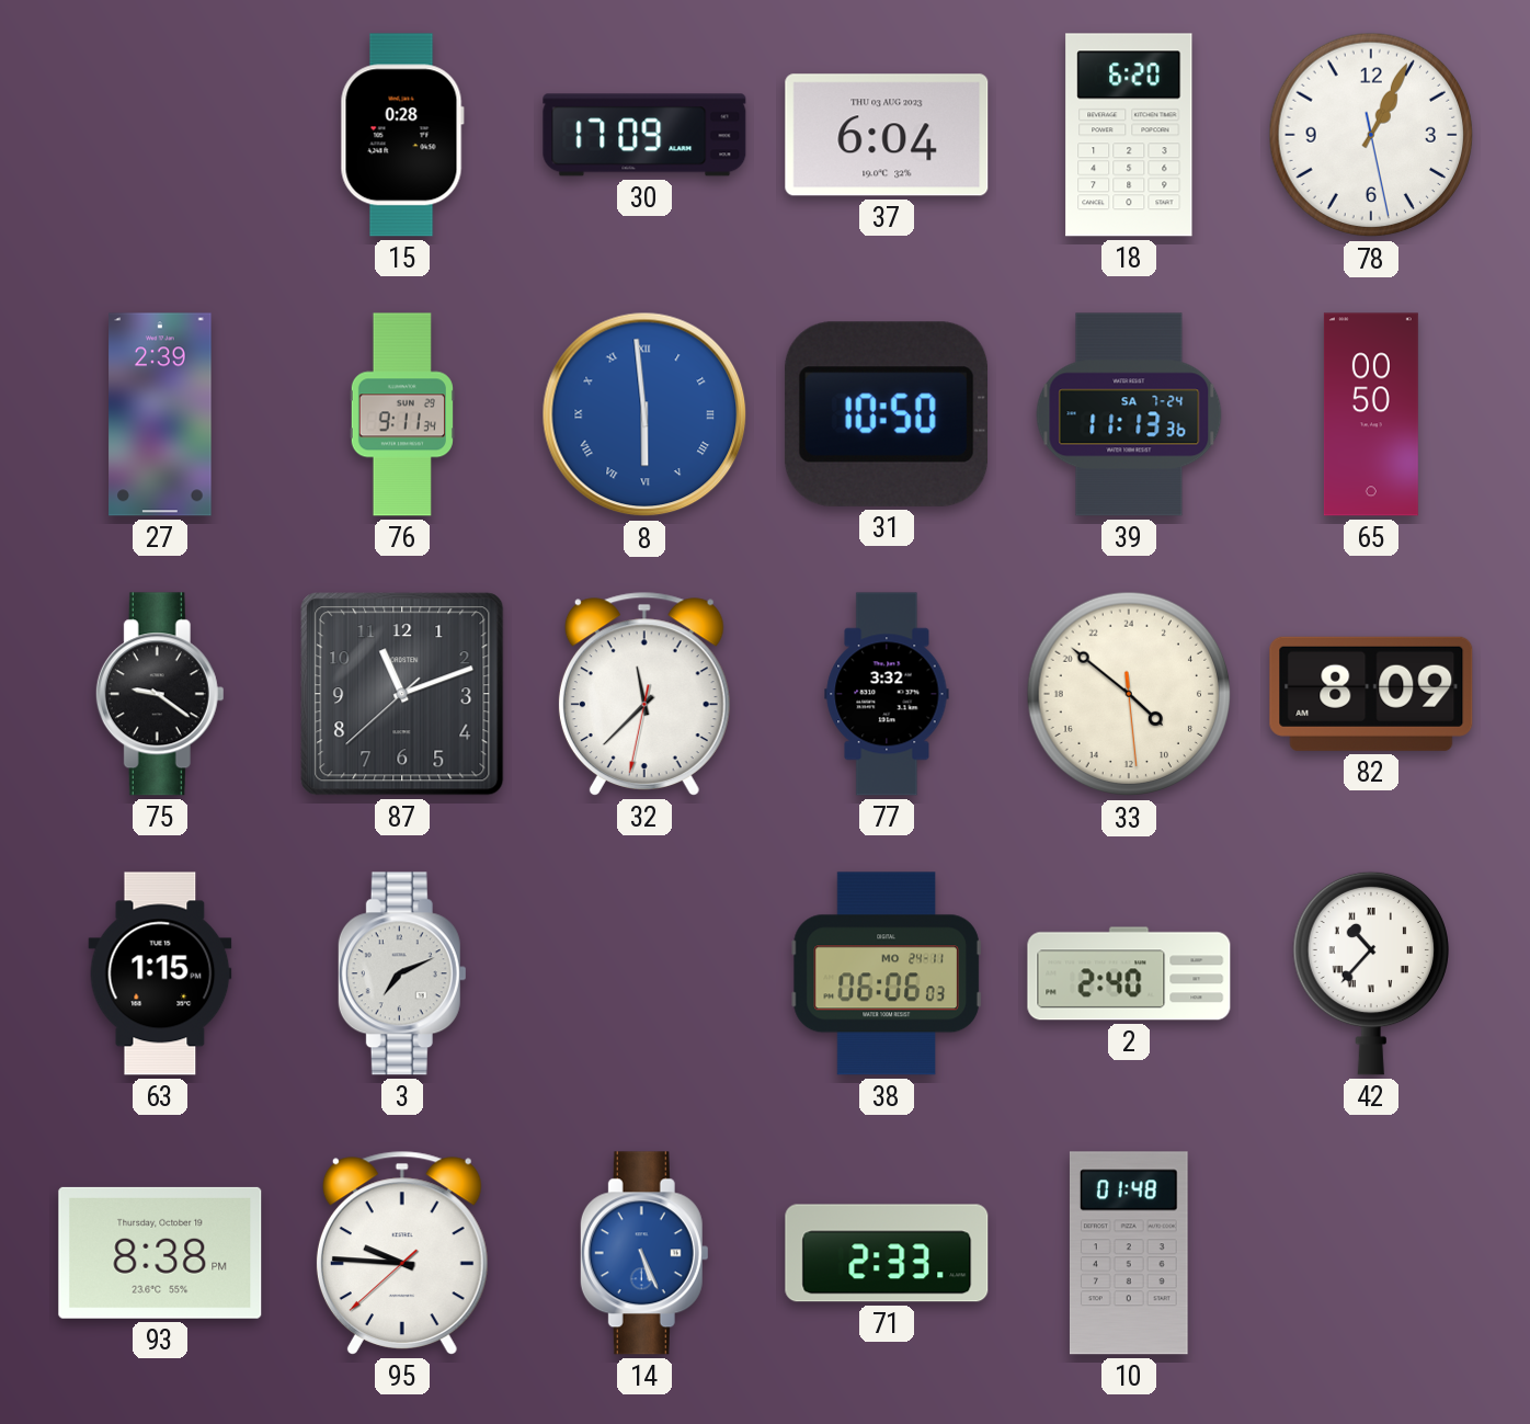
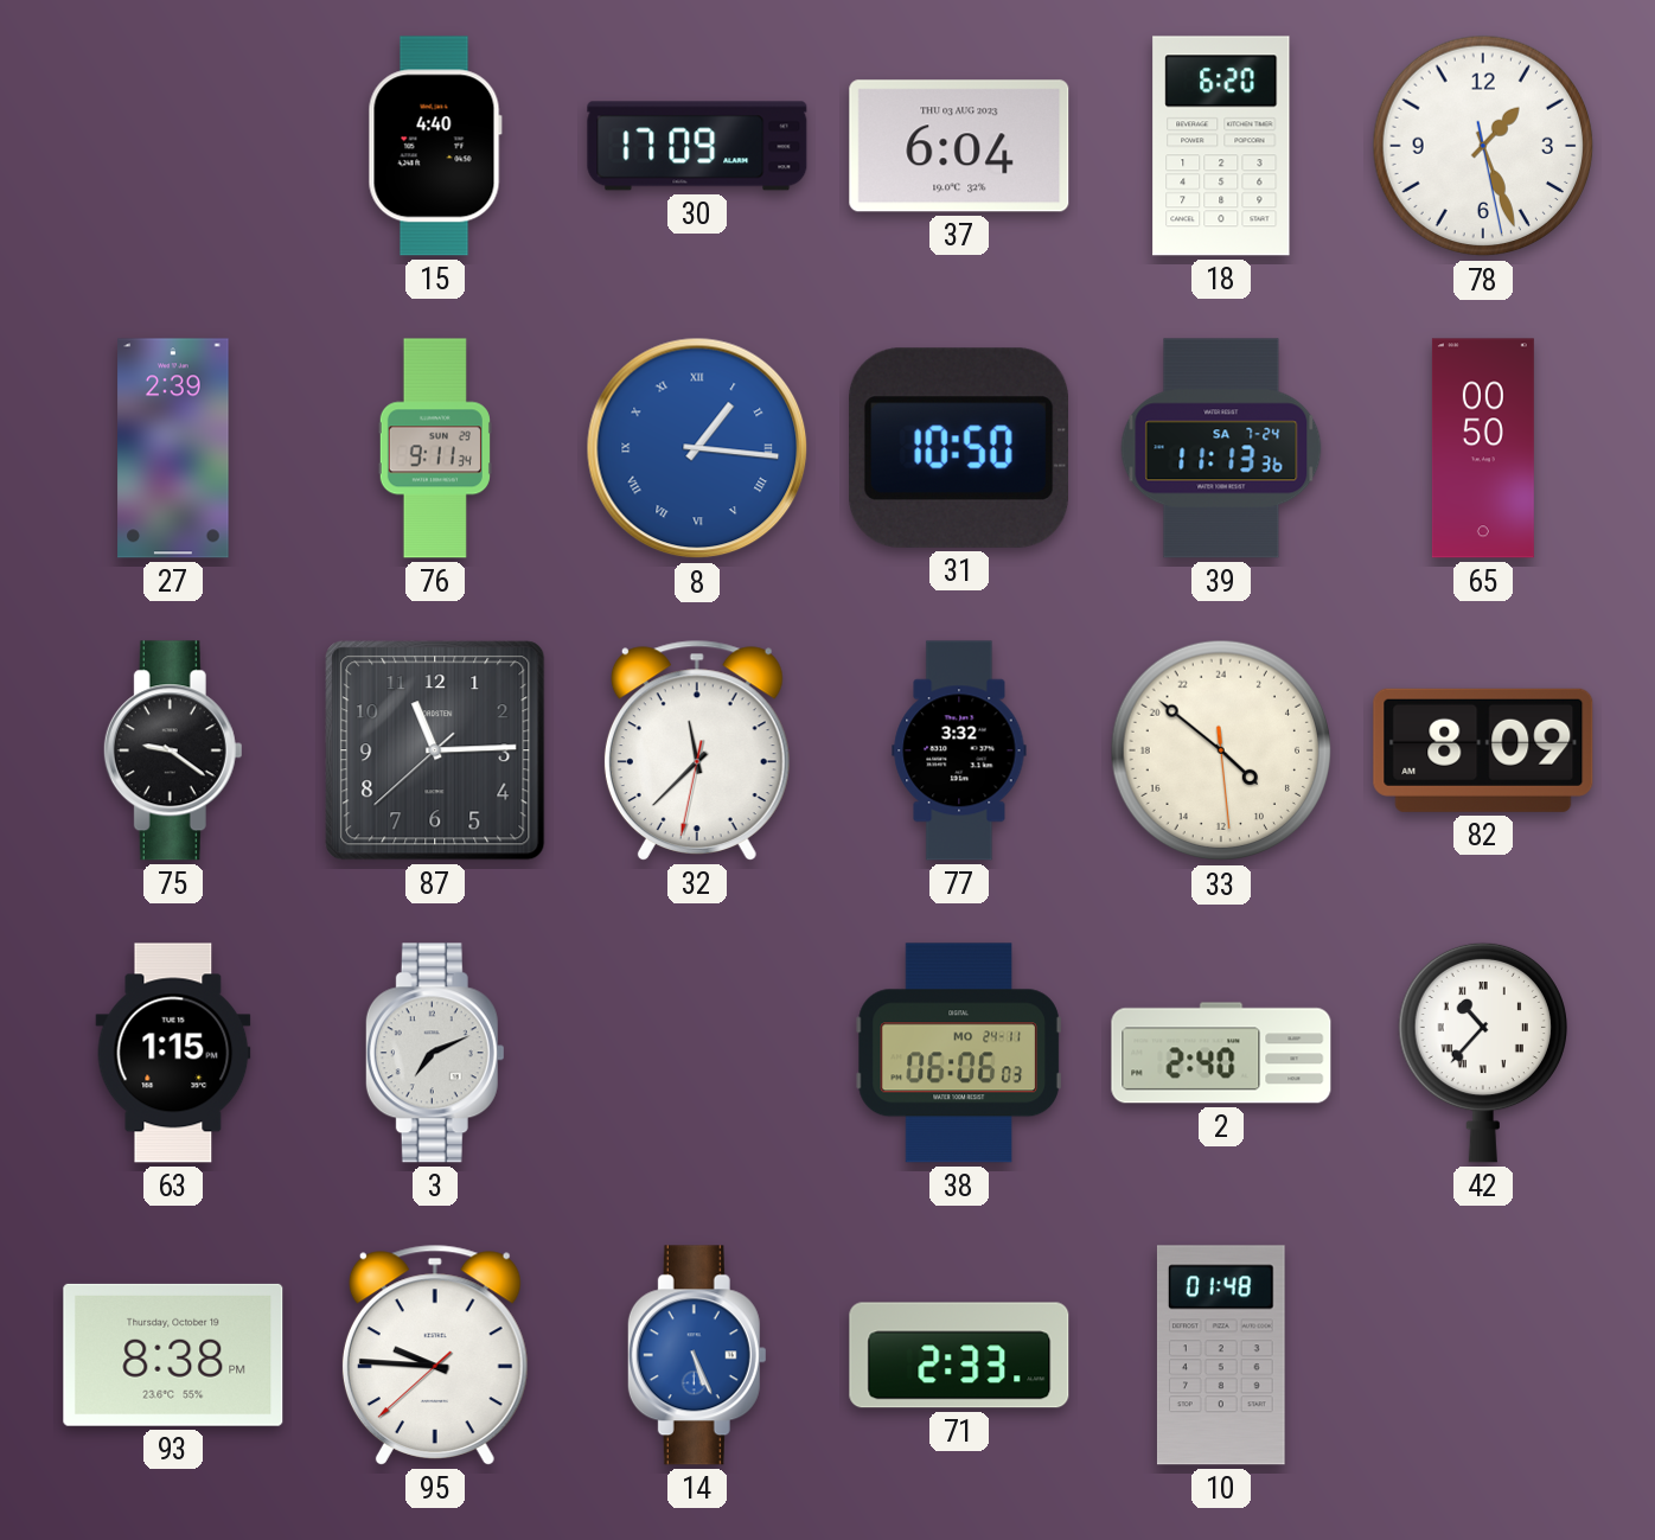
15: 0:28 -> 4:40 (435, 146)
78: 1:04 -> 1:26 (1483, 146)
8: 5:59 -> 1:16 (697, 448)
87: 11:11 -> 11:14 (435, 750)
